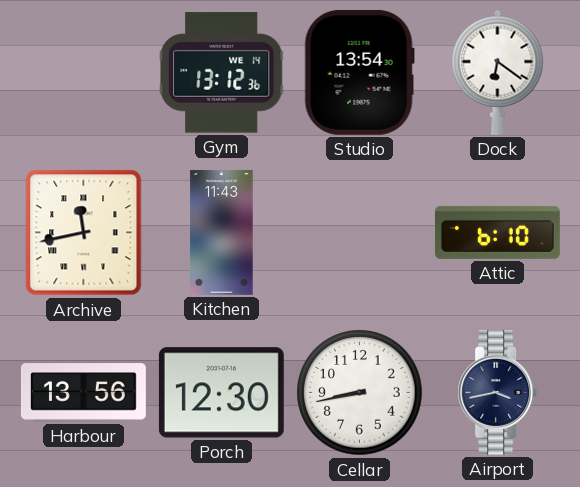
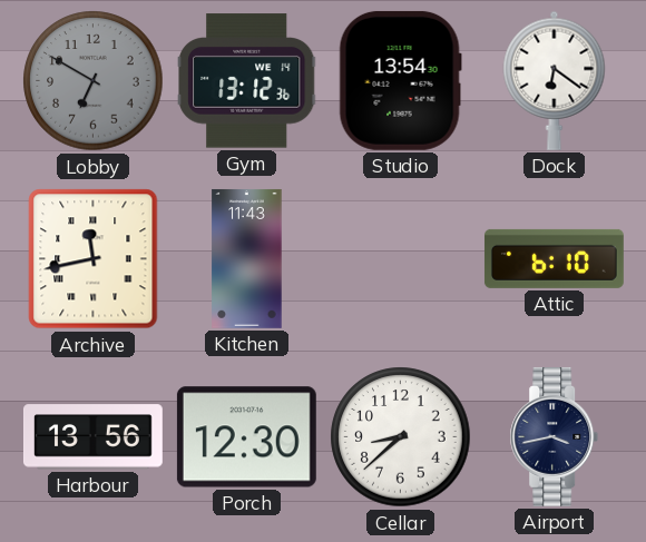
Lobby: none -> 6:50 (94, 81)
Cellar: 8:43 -> 8:38 (401, 437)
